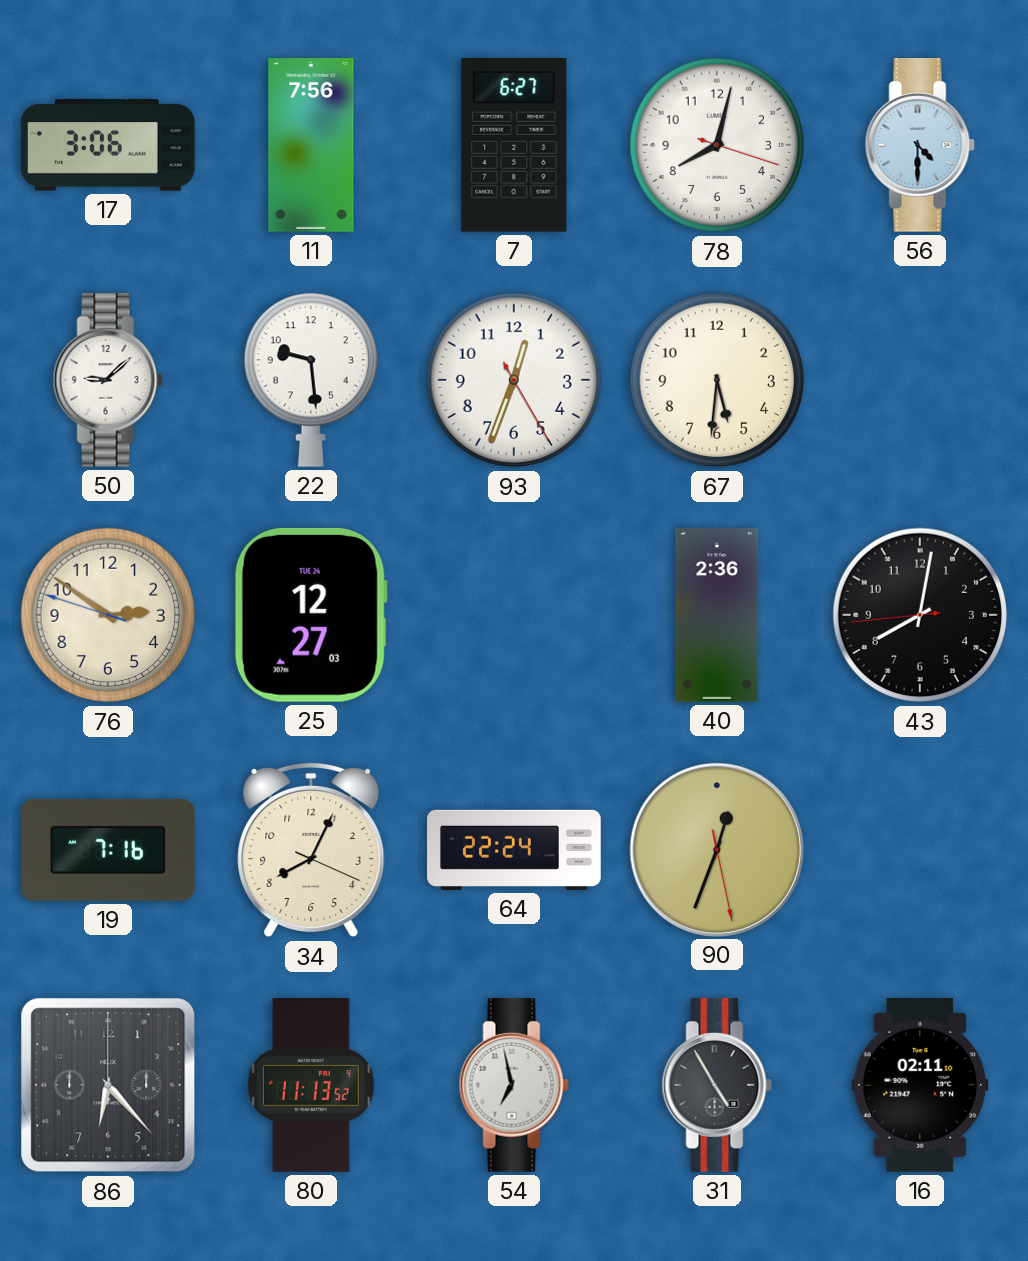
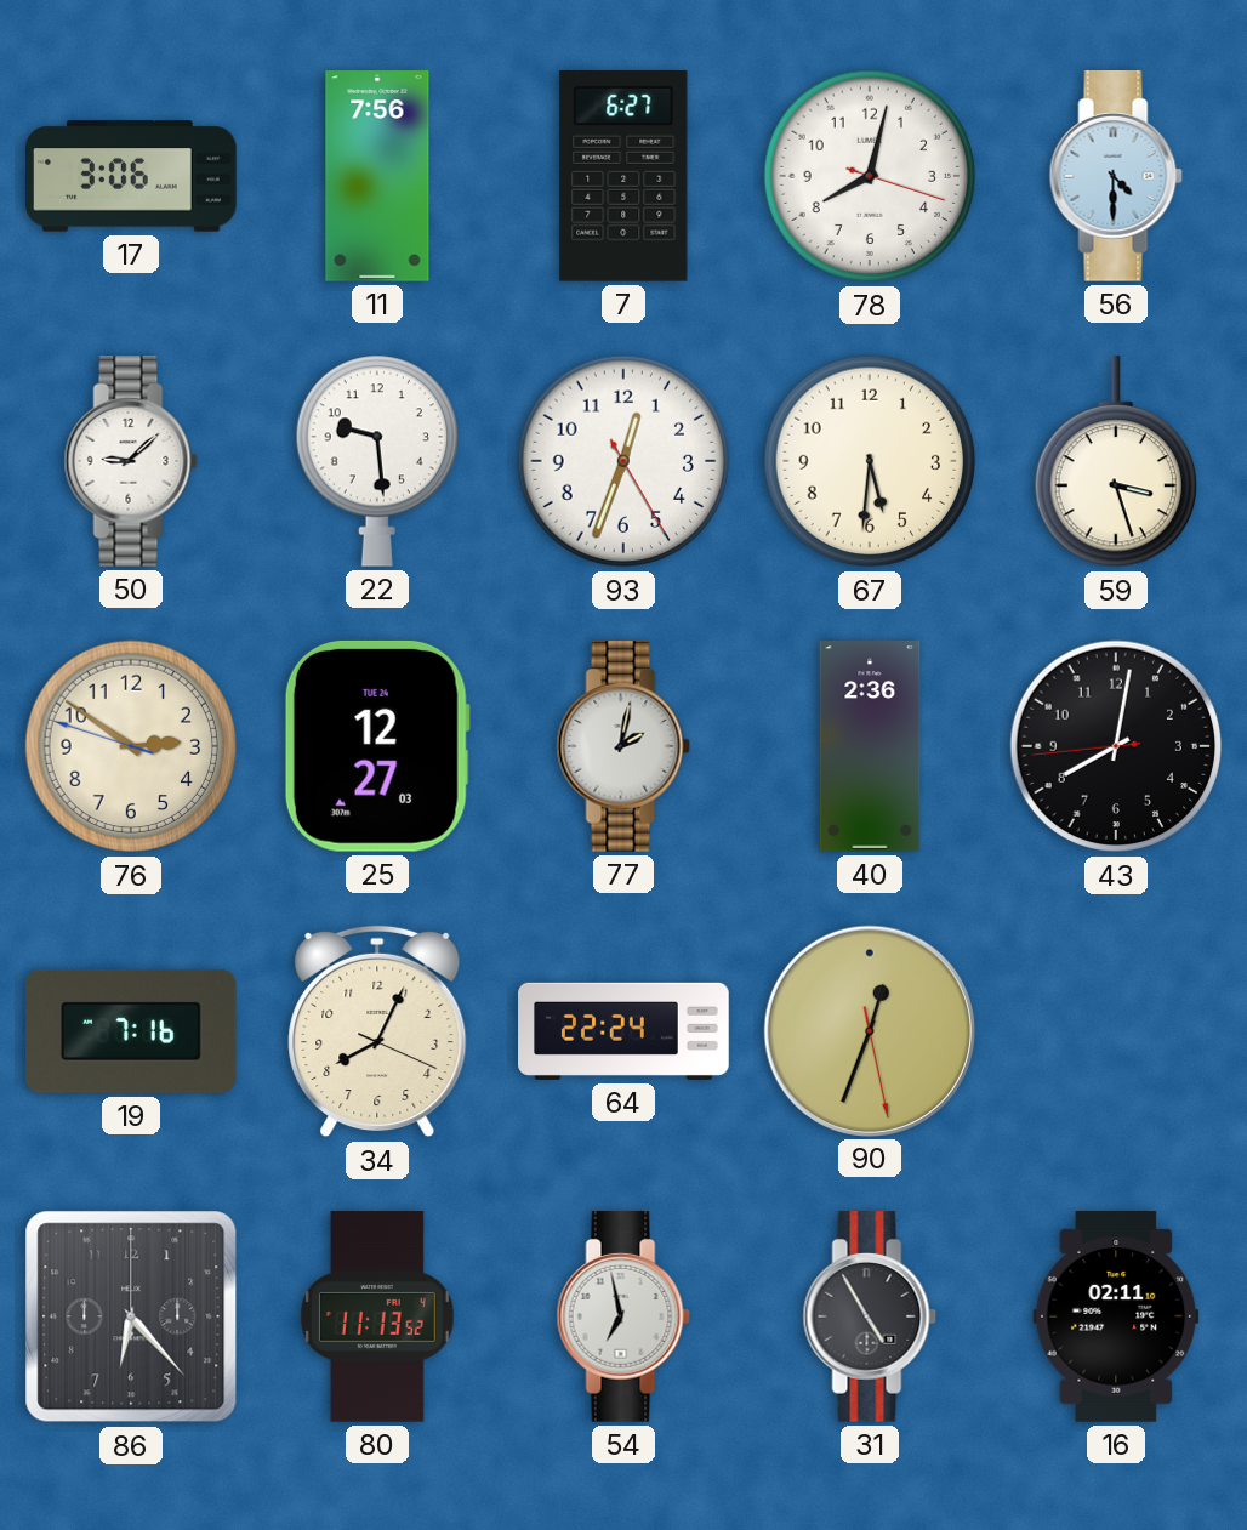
59: none -> 3:27 (1115, 461)
77: none -> 2:02 (623, 747)
